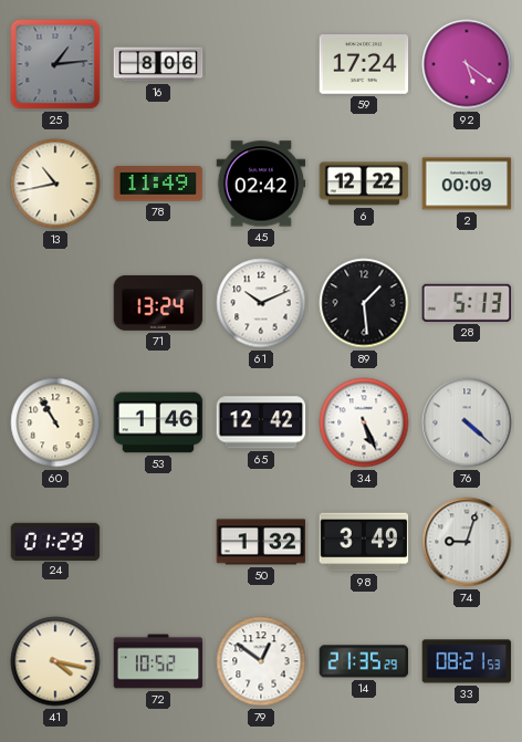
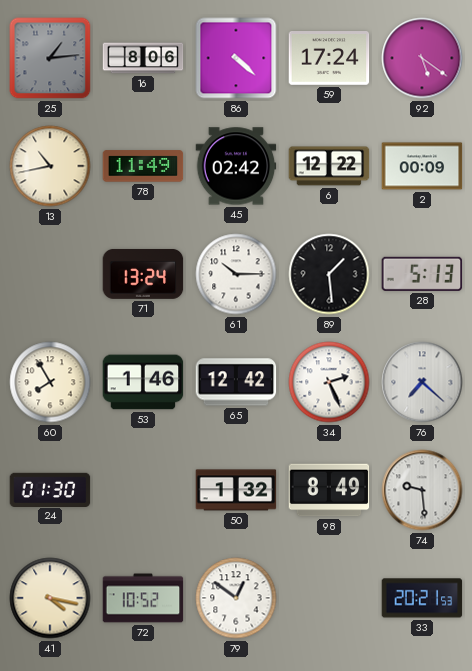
86: none -> 4:22 (236, 58)
61: 10:11 -> 10:15 (236, 274)
60: 10:55 -> 7:55 (50, 382)
34: 5:26 -> 2:26 (329, 382)
76: 4:22 -> 7:22 (422, 382)
24: 01:29 -> 01:30 (50, 489)
98: 3:49 -> 8:49 (329, 490)
74: 9:03 -> 9:29 (422, 490)
14: 21:35 -> none (364, 661)
33: 08:21 -> 20:21 (422, 598)
